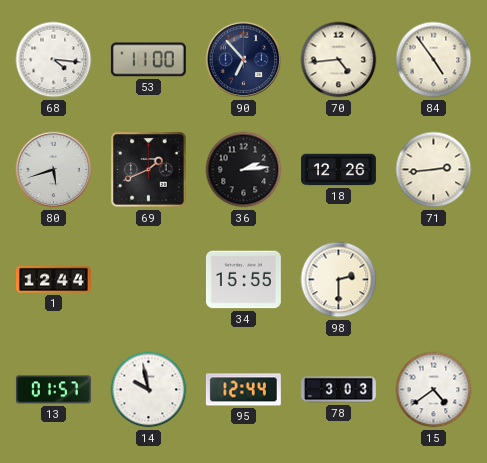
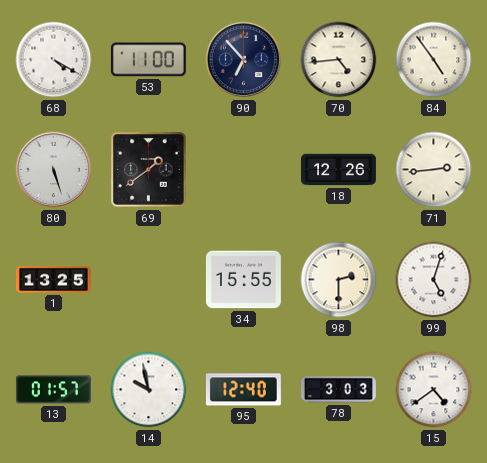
68: 4:16 -> 4:20 (54, 60)
80: 5:42 -> 5:27 (54, 170)
69: 1:41 -> 1:39 (149, 170)
36: 2:14 -> none (244, 170)
1: 12:44 -> 13:25 (54, 280)
99: none -> 5:03 (434, 280)
95: 12:44 -> 12:40 (243, 390)
